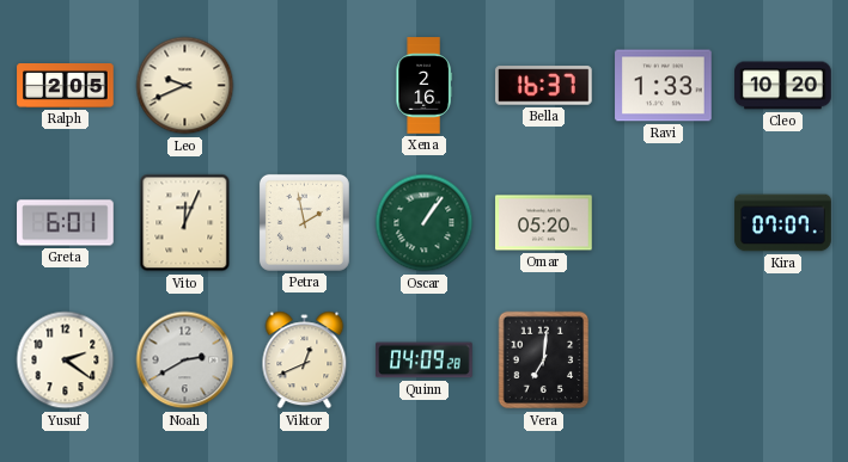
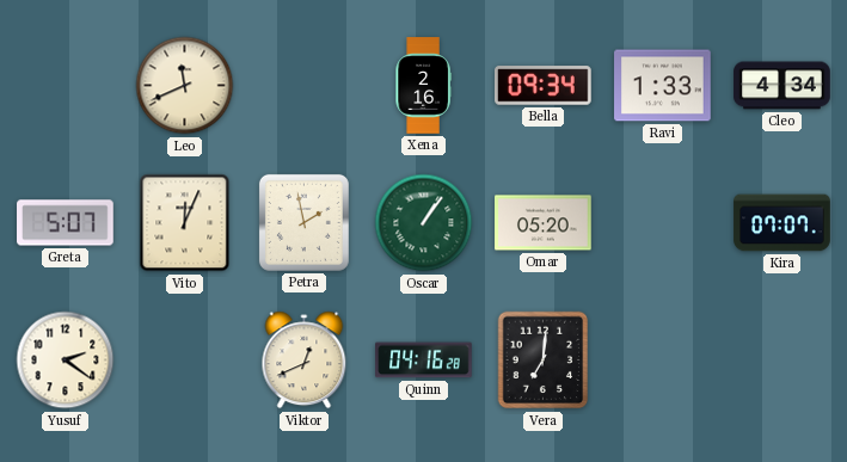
Ralph: 2:05 -> none (66, 86)
Leo: 9:41 -> 11:41 (185, 86)
Bella: 16:37 -> 09:34 (544, 86)
Cleo: 10:20 -> 4:34 (782, 86)
Greta: 6:01 -> 5:07 (66, 223)
Noah: 2:40 -> none (185, 361)
Quinn: 04:09 -> 04:16 (424, 361)
